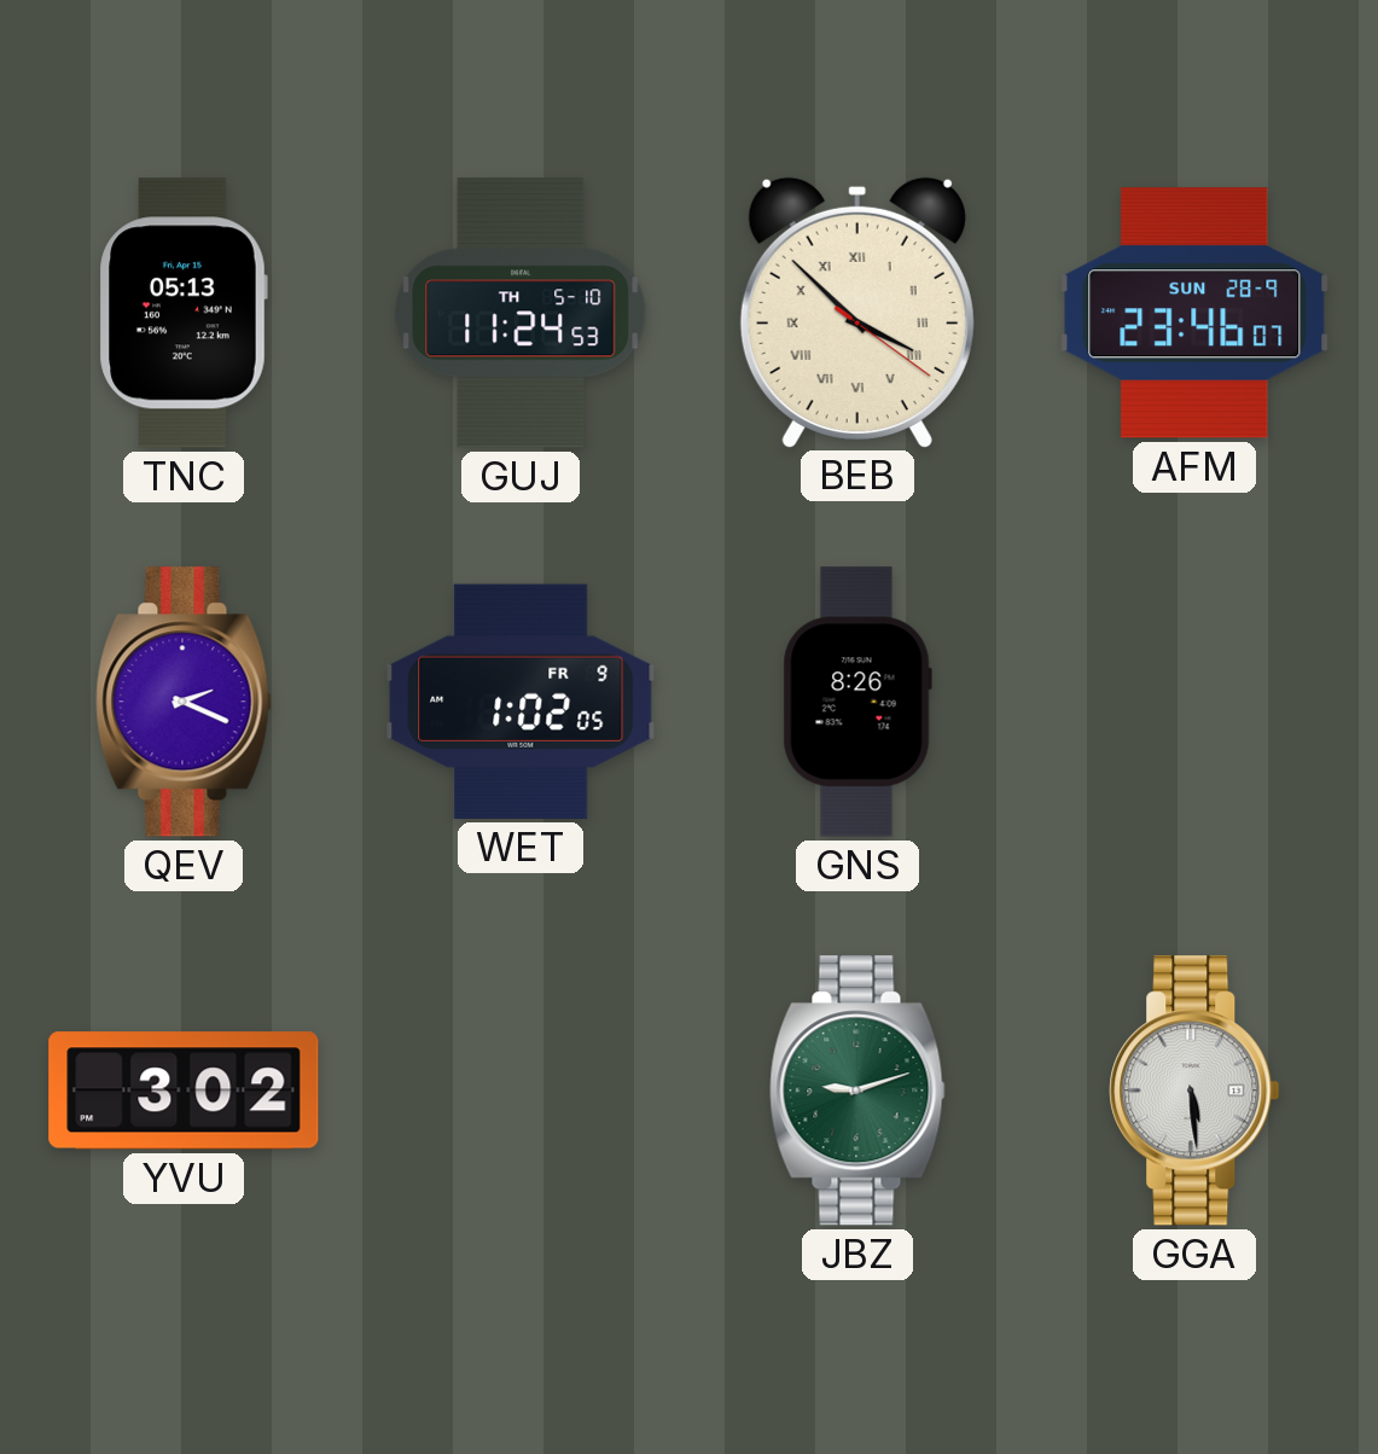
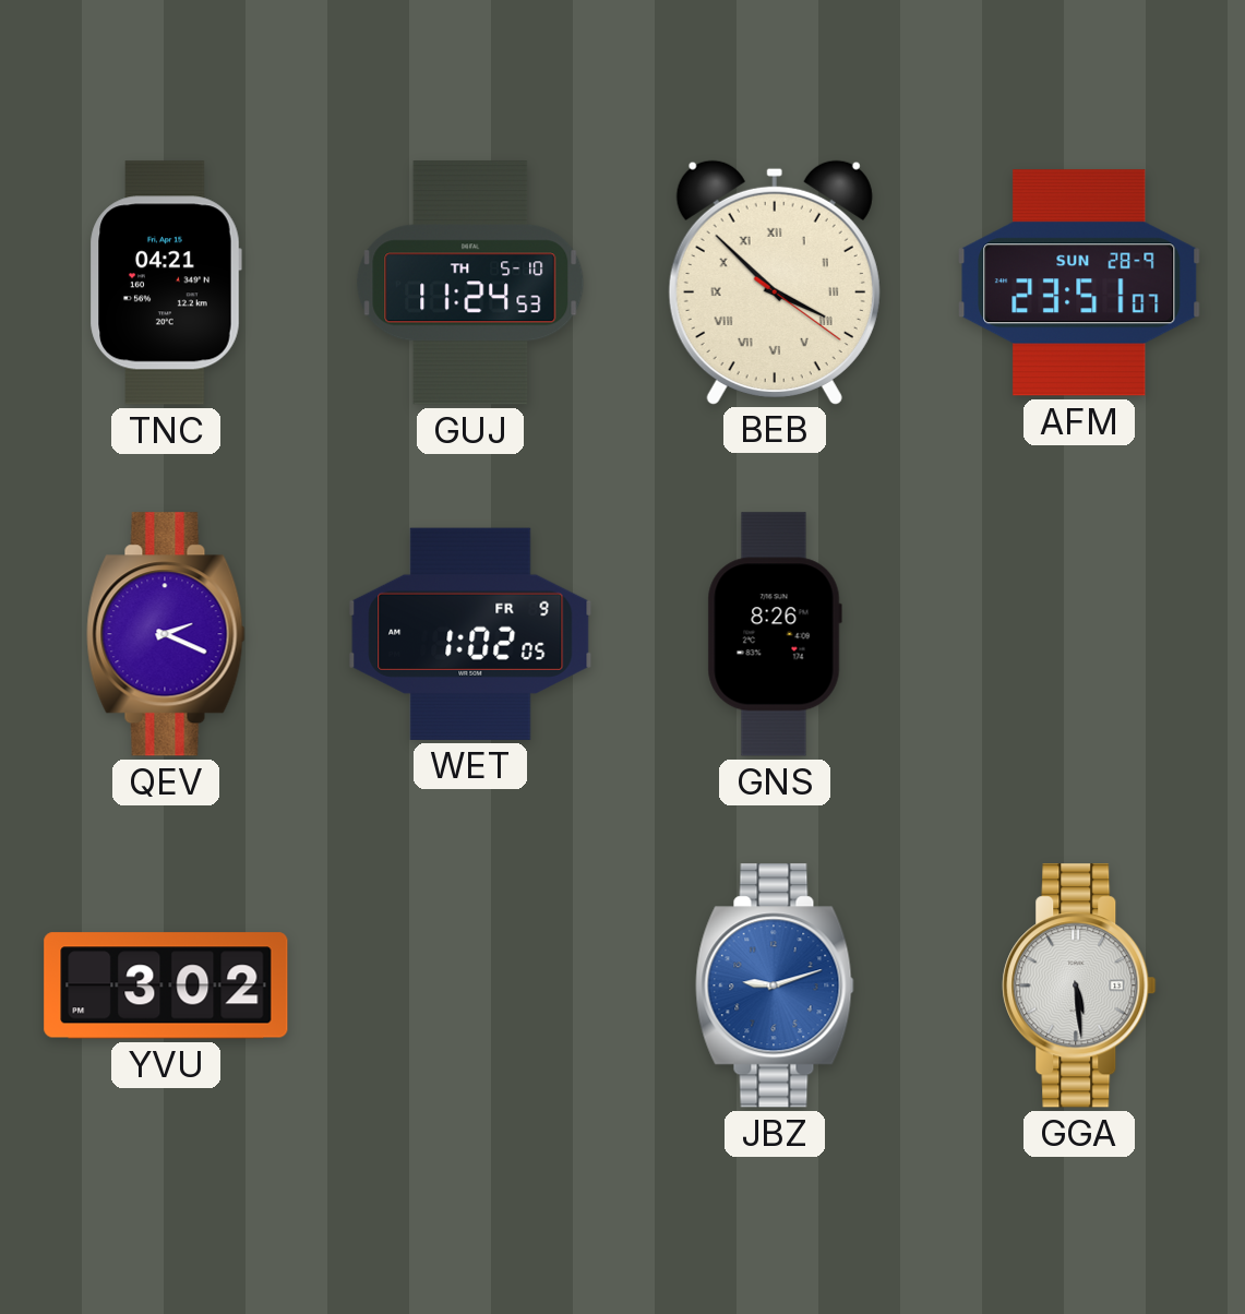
TNC: 05:13 -> 04:21 (166, 283)
AFM: 23:46 -> 23:51 (1079, 283)
JBZ dial: green -> blue (775, 986)
